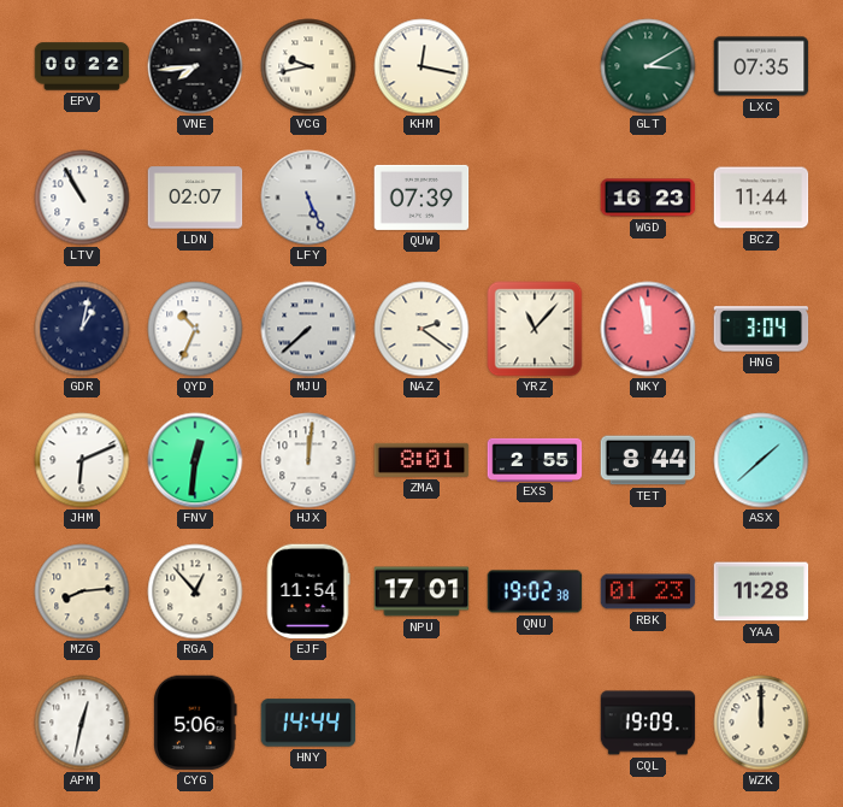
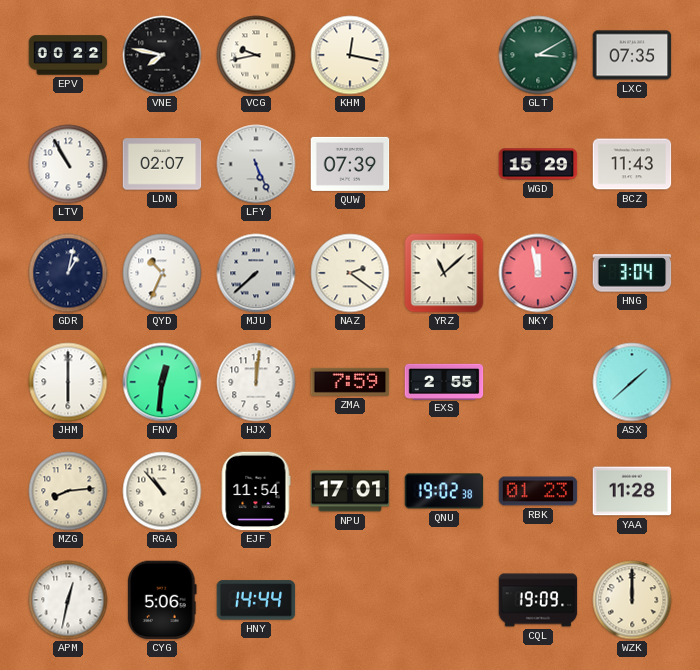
VNE: 7:44 -> 7:47 (162, 55)
WGD: 16:23 -> 15:29 (538, 164)
BCZ: 11:44 -> 11:43 (632, 164)
YRZ: 11:07 -> 11:08 (444, 273)
JHM: 6:11 -> 6:00 (68, 382)
ZMA: 8:01 -> 7:59 (350, 382)
TET: 8:44 -> none (648, 460)
RGA: 12:53 -> 10:53 (162, 491)
